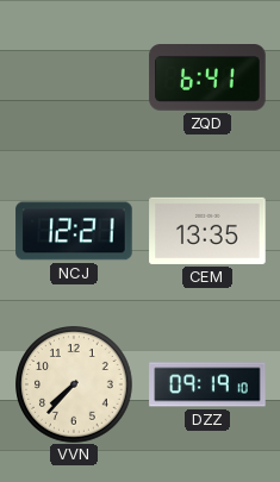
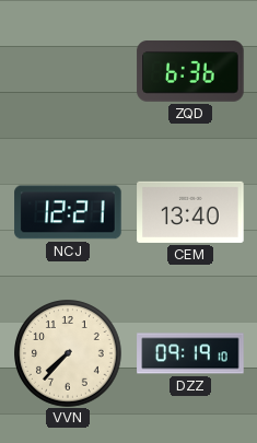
ZQD: 6:41 -> 6:36 (190, 72)
CEM: 13:35 -> 13:40 (190, 212)
